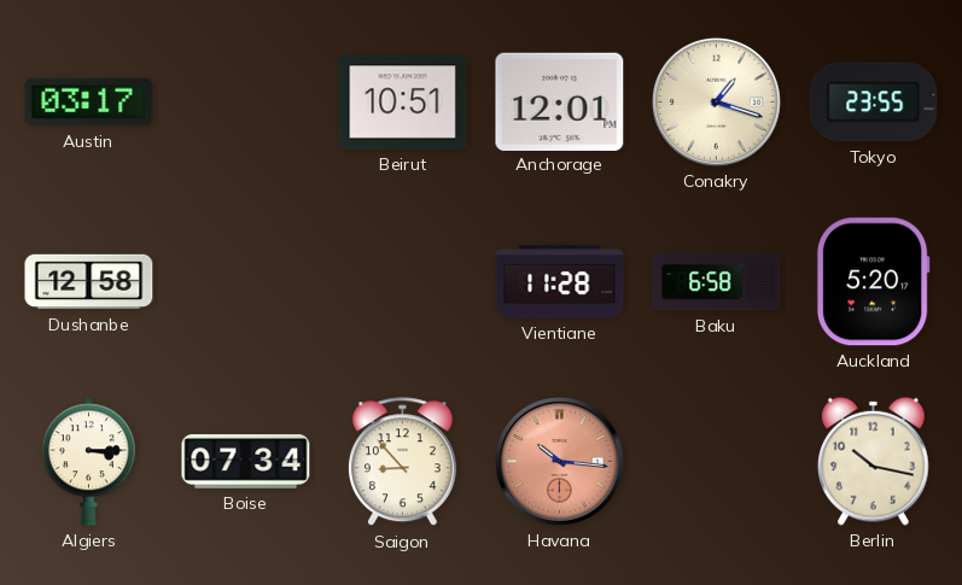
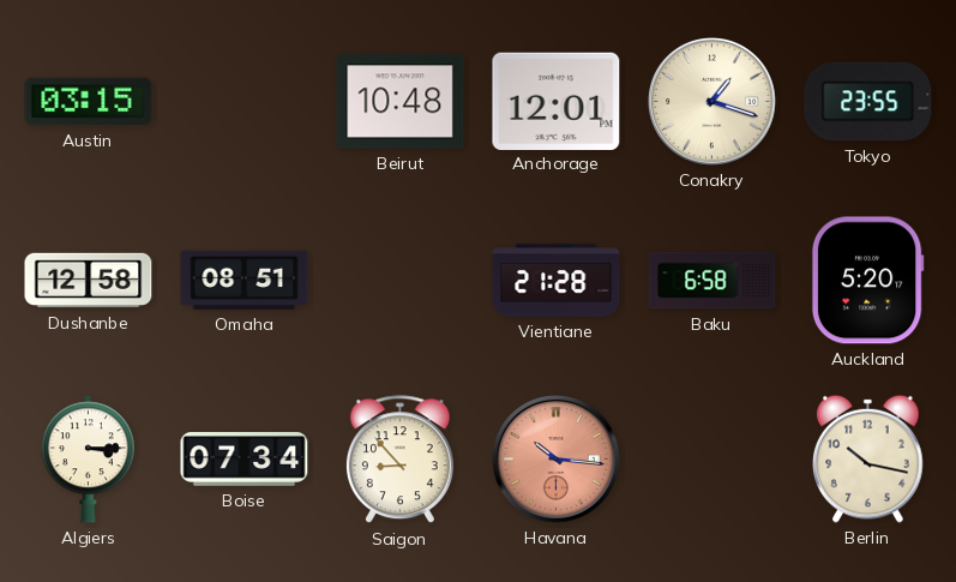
Austin: 03:17 -> 03:15 (89, 102)
Beirut: 10:51 -> 10:48 (401, 102)
Omaha: none -> 08:51 (245, 280)
Vientiane: 11:28 -> 21:28 (557, 281)
